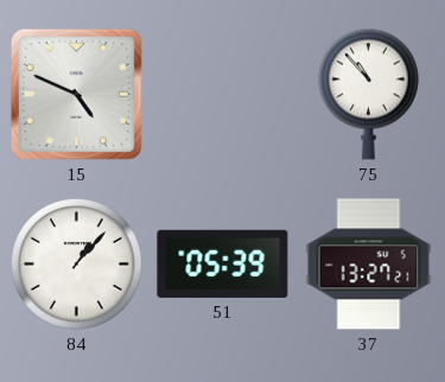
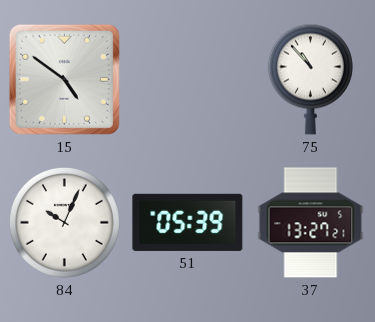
15: 4:49 -> 4:51 (64, 79)
84: 1:07 -> 10:04 (64, 222)
